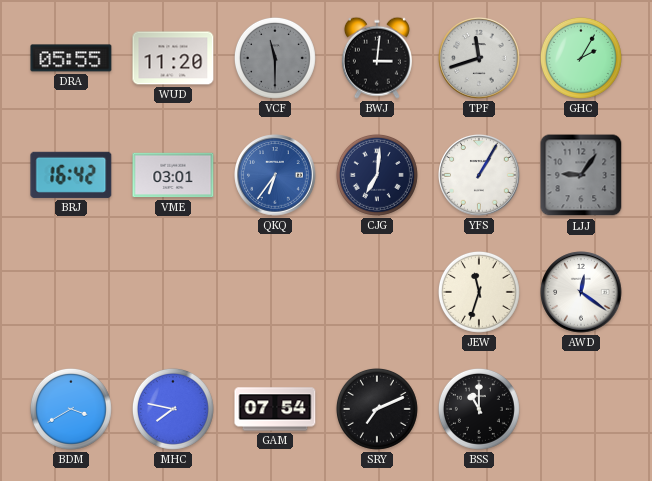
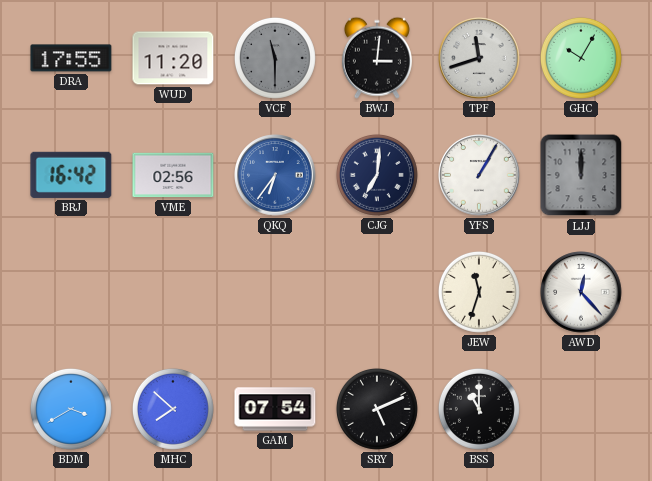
DRA: 05:55 -> 17:55 (71, 58)
GHC: 2:05 -> 10:05 (581, 58)
VME: 03:01 -> 02:56 (173, 175)
LJJ: 9:06 -> 12:00 (581, 175)
AWD: 12:21 -> 12:23 (581, 292)
MHC: 7:47 -> 7:52 (173, 409)
SRY: 7:11 -> 5:11 (377, 409)
